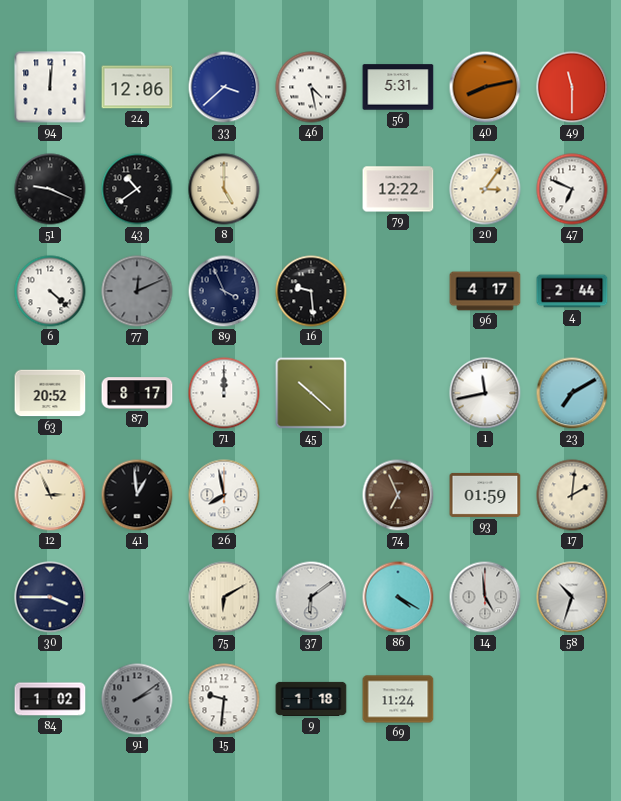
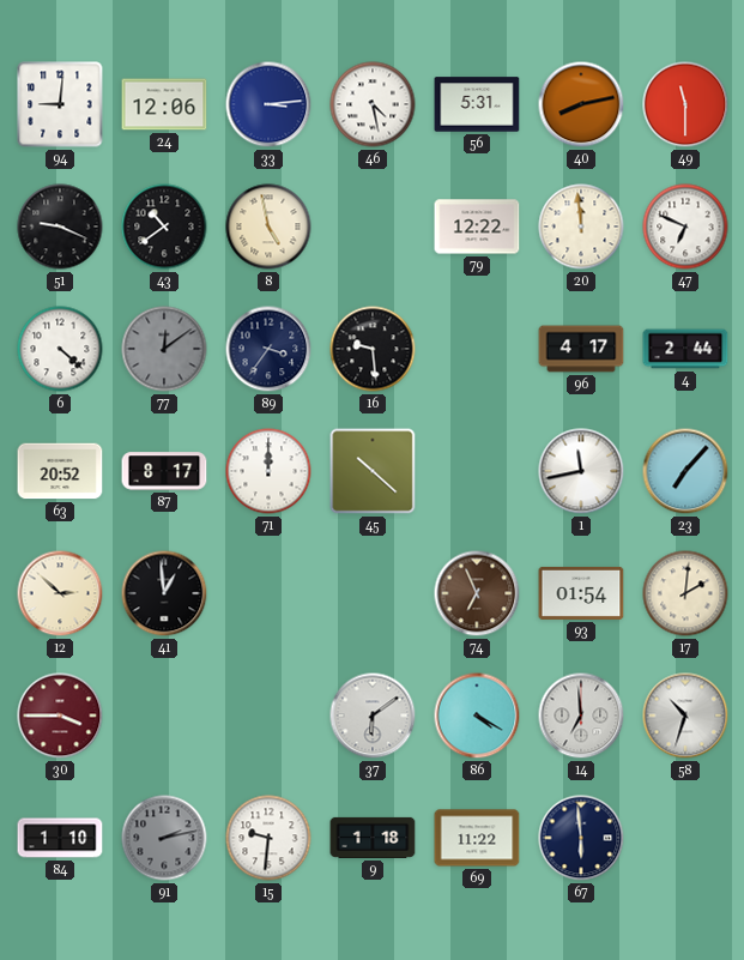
94: 12:01 -> 9:01 (60, 104)
33: 3:38 -> 3:14 (268, 104)
8: 5:00 -> 4:58 (268, 227)
20: 3:06 -> 11:59 (581, 227)
77: 12:11 -> 12:09 (164, 349)
89: 3:56 -> 3:36 (268, 349)
23: 7:10 -> 7:07 (685, 471)
12: 2:56 -> 2:52 (60, 593)
26: 7:58 -> none (224, 495)
93: 01:59 -> 01:54 (581, 593)
30 dial: navy -> burgundy (60, 716)
75: 6:10 -> none (224, 597)
14: 4:59 -> 6:59 (581, 716)
84: 1:02 -> 1:10 (60, 838)
91: 2:09 -> 2:13 (164, 838)
69: 11:24 -> 11:22 (477, 838)
67: none -> 5:59 (581, 838)
